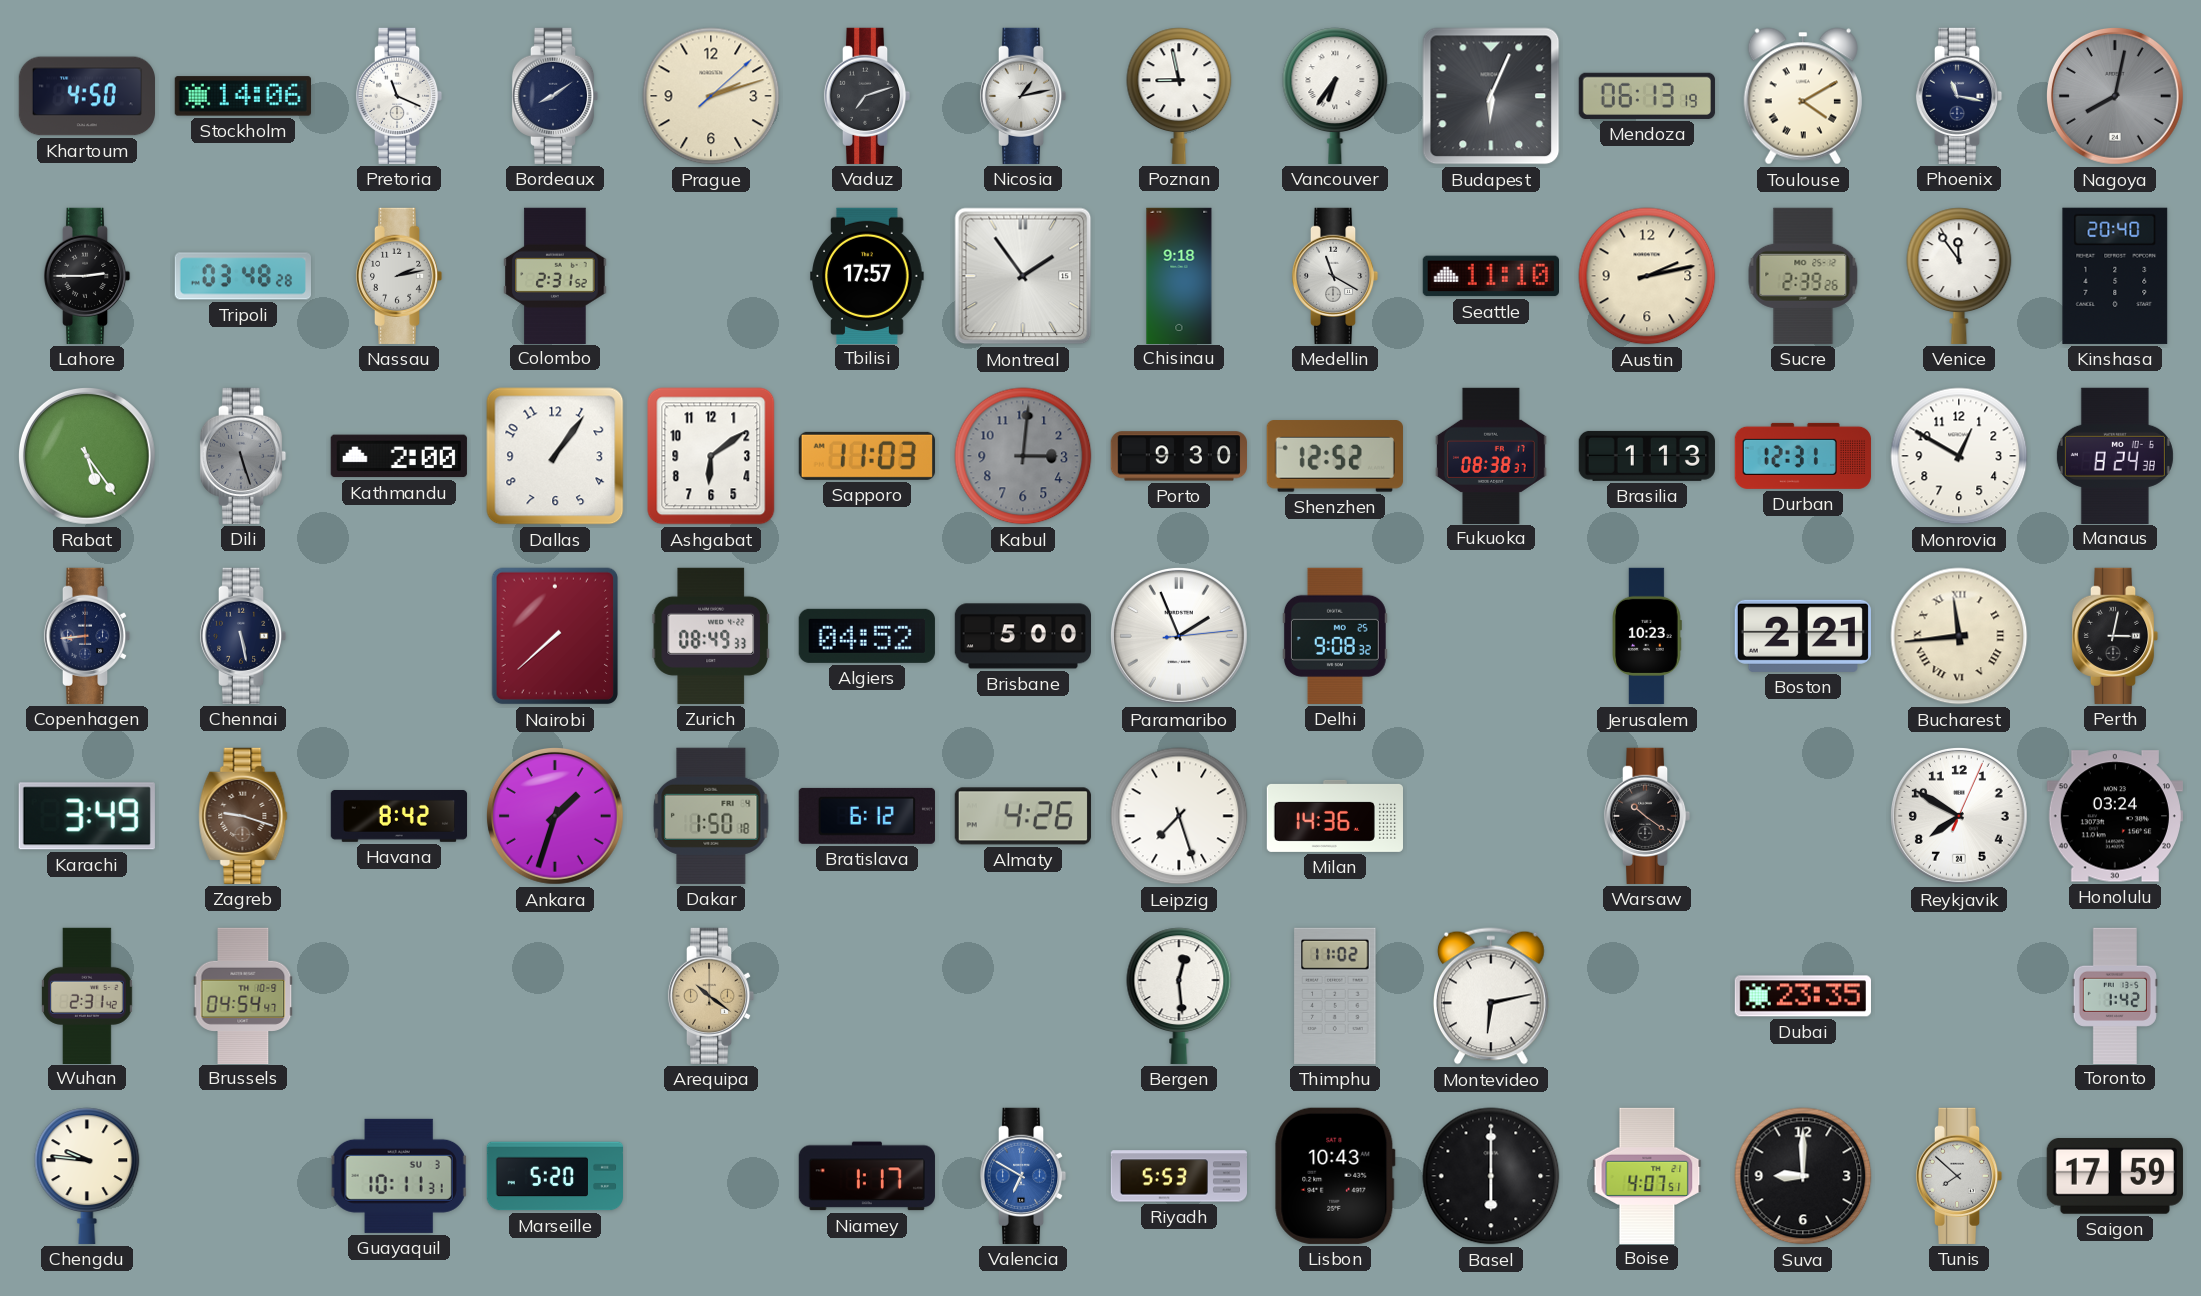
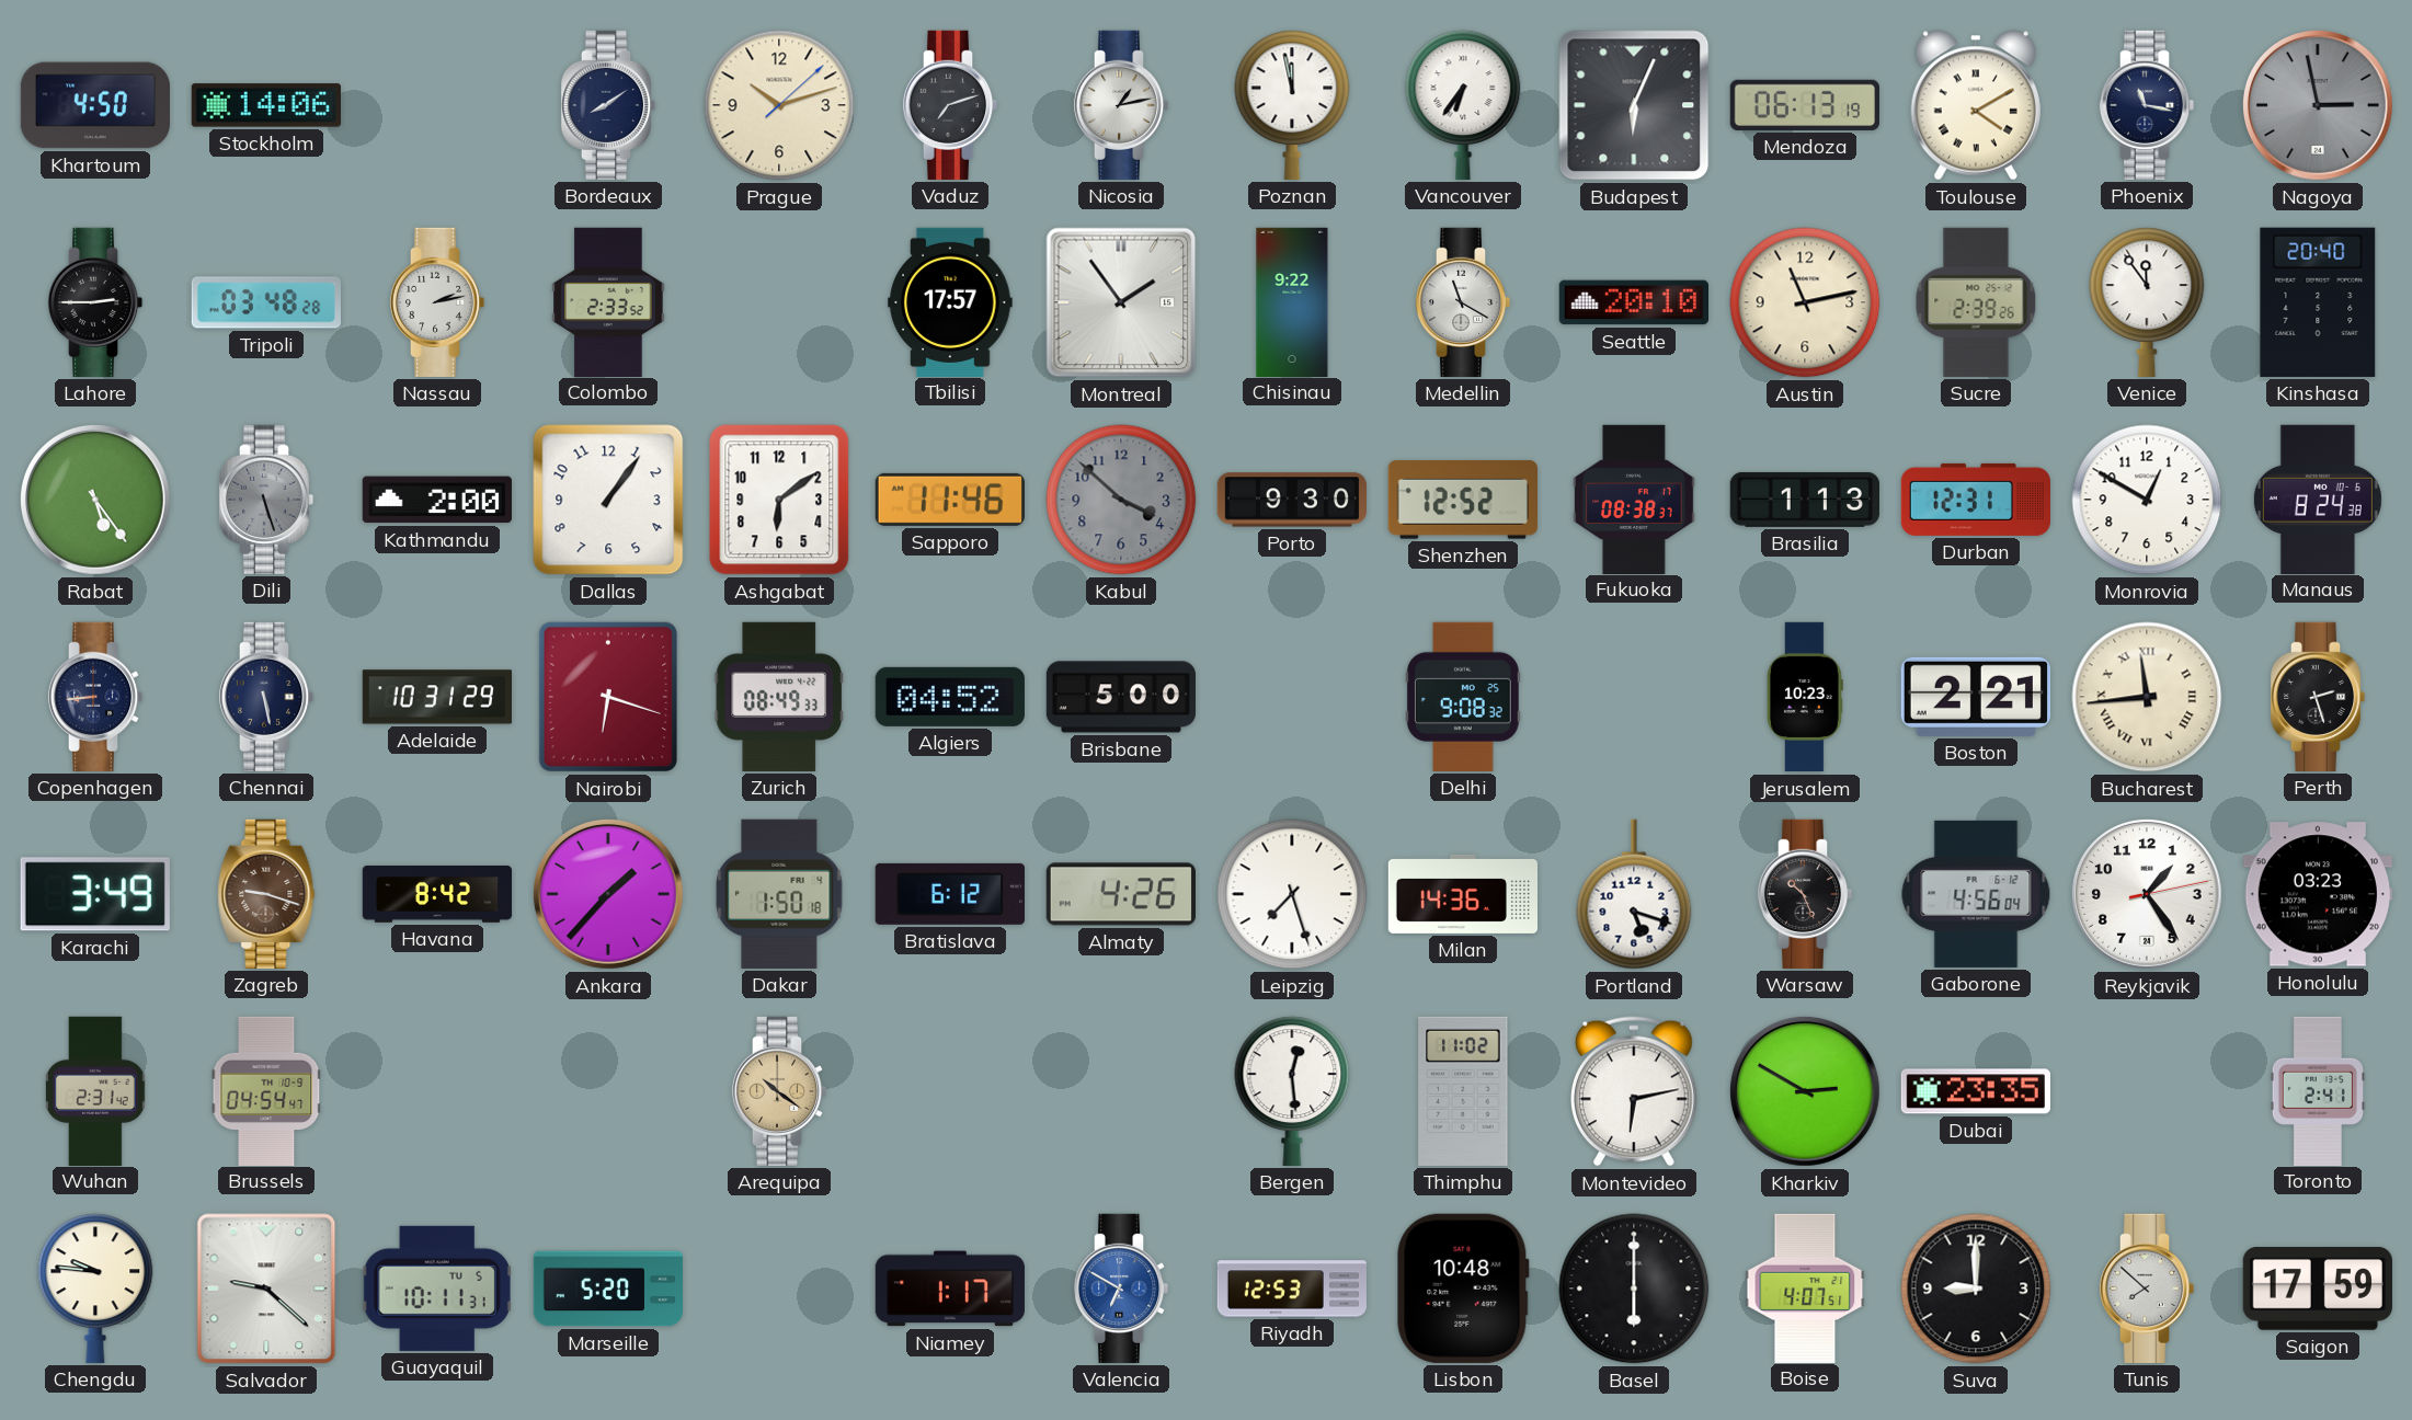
Pretoria: 11:19 -> none (399, 96)
Prague: 2:12 -> 10:12 (779, 105)
Poznan: 8:58 -> 11:58 (1292, 105)
Nagoya: 8:02 -> 2:58 (2318, 105)
Colombo: 2:31 -> 2:33 (608, 301)
Chisinau: 9:18 -> 9:22 (1292, 301)
Seattle: 11:10 -> 20:10 (1633, 302)
Austin: 2:13 -> 11:13 (1805, 302)
Sapporo: 11:03 -> 11:46 (950, 500)
Kabul: 3:01 -> 3:52 (1121, 500)
Adelaide: none -> 10:31 (437, 697)
Nairobi: 7:38 -> 6:18 (608, 697)
Paramaribo: 1:56 -> none (1179, 636)
Perth: 3:02 -> 2:27 (2318, 697)
Ankara: 1:33 -> 1:37 (608, 894)
Portland: none -> 5:18 (1634, 894)
Warsaw: 10:21 -> 10:26 (1805, 894)
Gaborone: none -> 4:56 (1976, 894)
Reykjavik: 7:50 -> 1:24 (2147, 894)
Honolulu: 03:24 -> 03:23 (2318, 894)
Kharkiv: none -> 2:50 (1805, 1091)
Toronto: 1:42 -> 2:41 (2318, 1090)
Salvador: none -> 9:22 (266, 1289)
Guayaquil date: SU 3 -> TU 5 (437, 1289)
Riyadh: 5:53 -> 12:53 (1291, 1289)
Lisbon: 10:43 -> 10:48 (1463, 1289)
